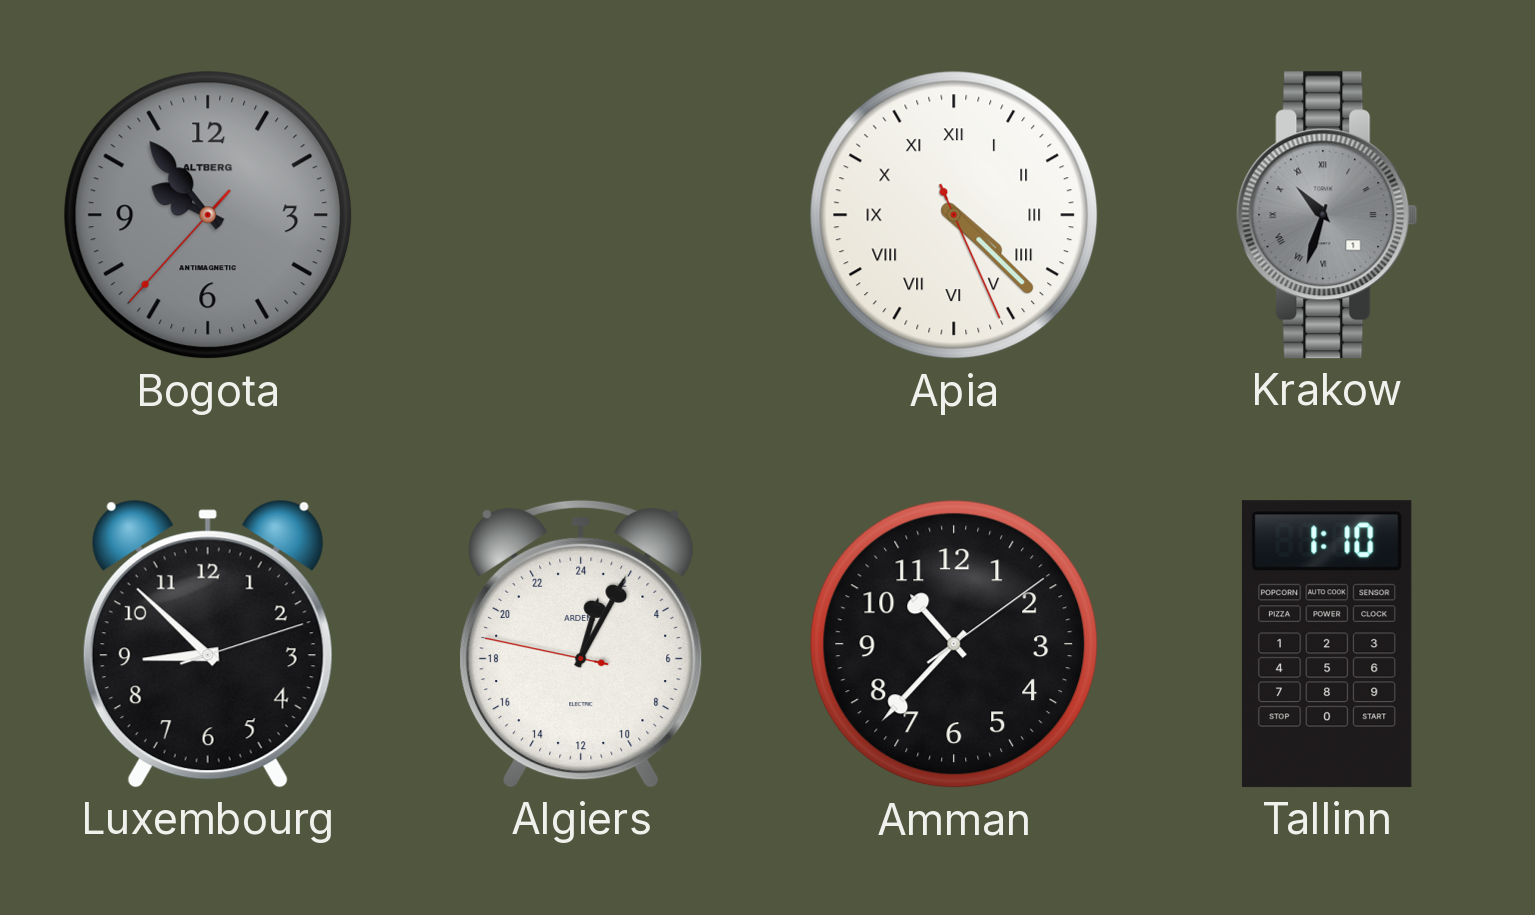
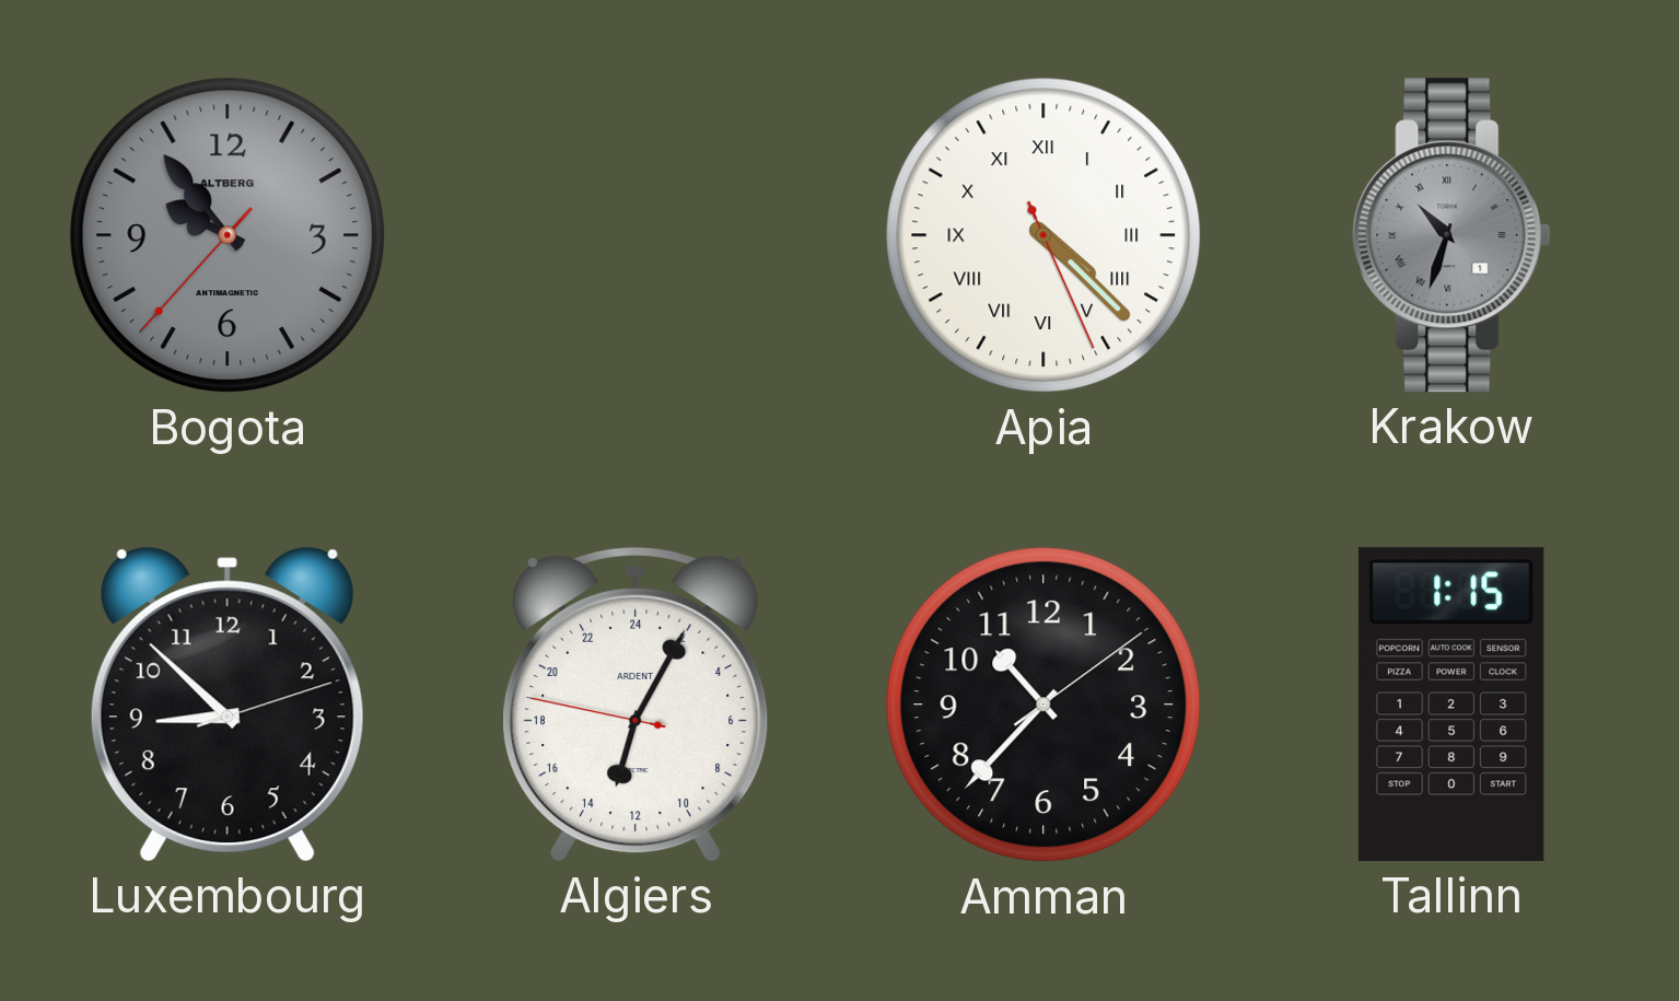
Algiers: 1:04 -> 13:04 (637, 705)
Tallinn: 1:10 -> 1:15 (1451, 705)
